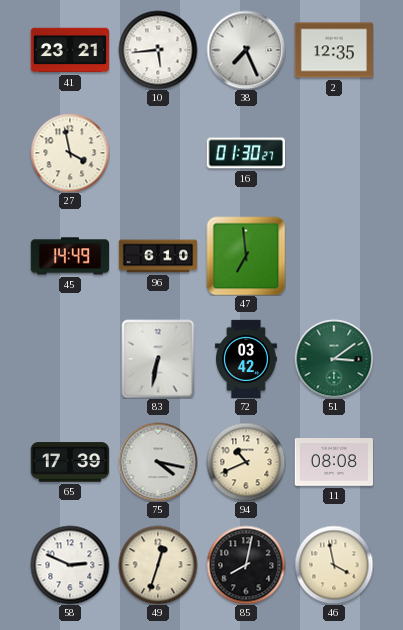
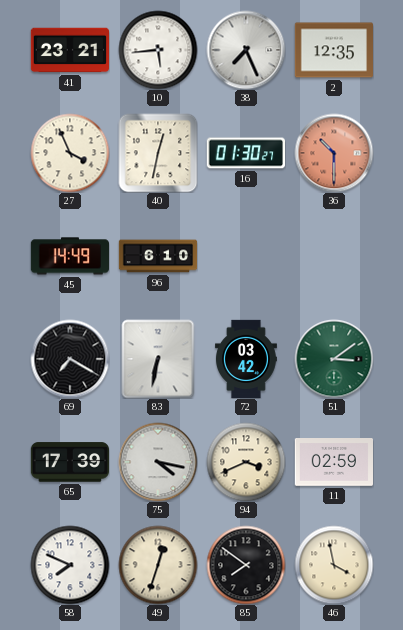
27: 3:58 -> 3:56 (70, 153)
40: none -> 12:32 (158, 153)
36: none -> 10:30 (334, 153)
47: 6:59 -> none (246, 256)
69: none -> 7:20 (70, 359)
94: 10:41 -> 3:41 (246, 462)
11: 08:08 -> 02:59 (333, 462)
58: 2:49 -> 7:49 (70, 565)
85: 8:02 -> 7:51 (246, 565)
